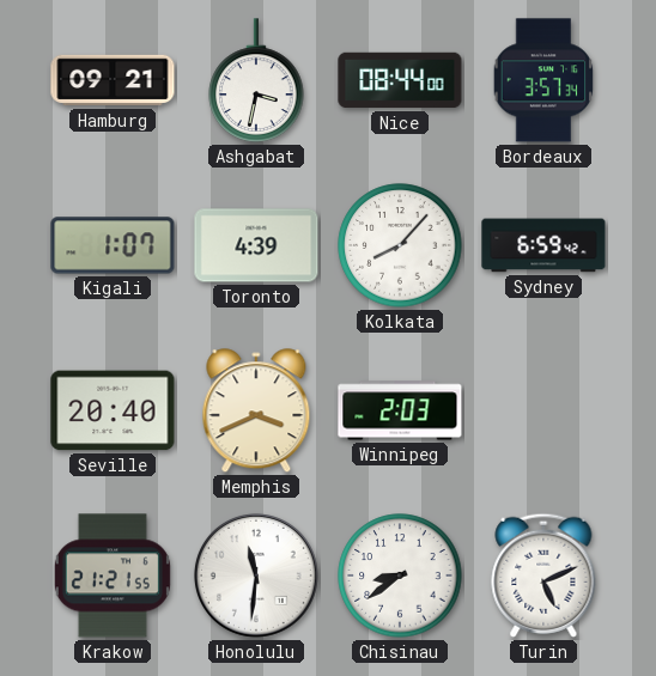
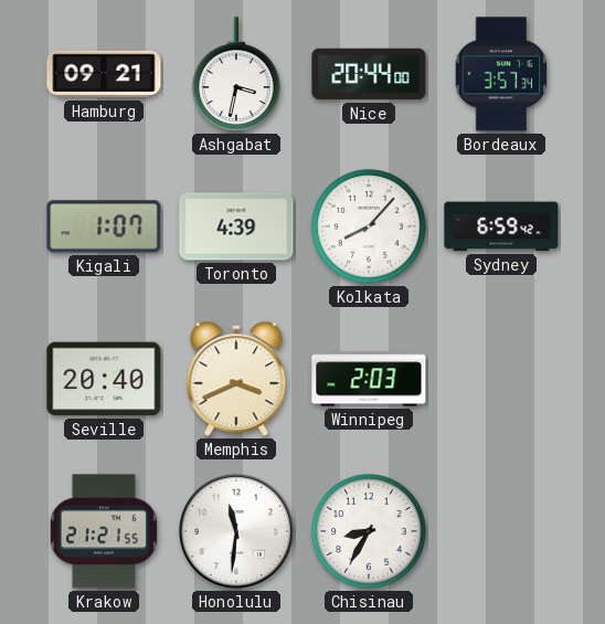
Nice: 08:44 -> 20:44 (369, 74)
Chisinau: 8:39 -> 8:35 (369, 531)
Turin: 5:11 -> none (543, 575)
